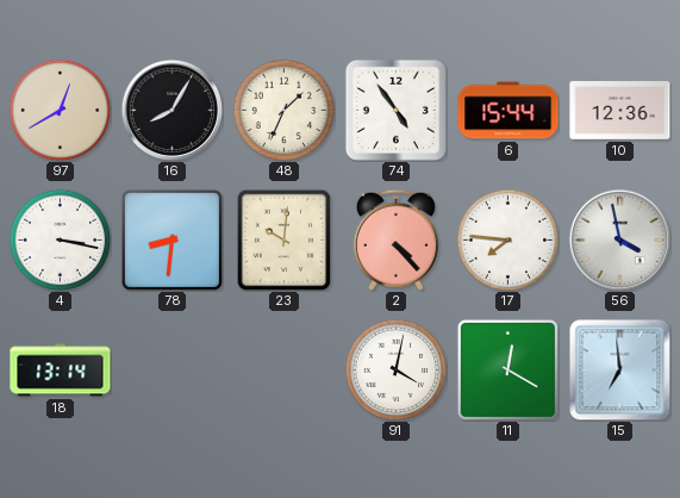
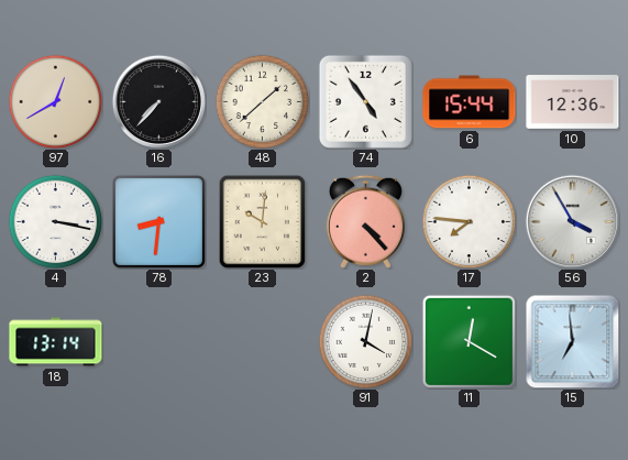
16: 8:05 -> 7:37 (158, 101)
48: 1:34 -> 1:38 (262, 101)
56: 3:58 -> 3:55 (572, 221)
